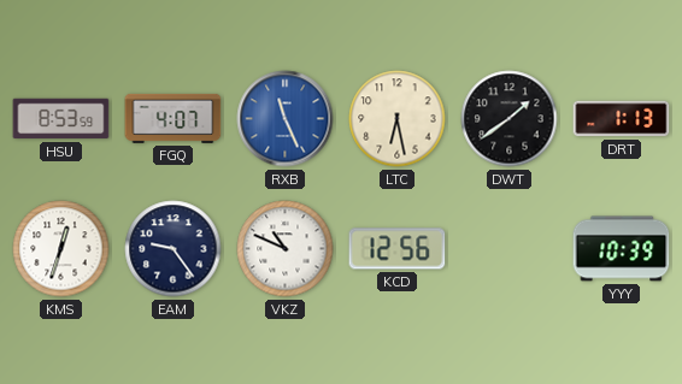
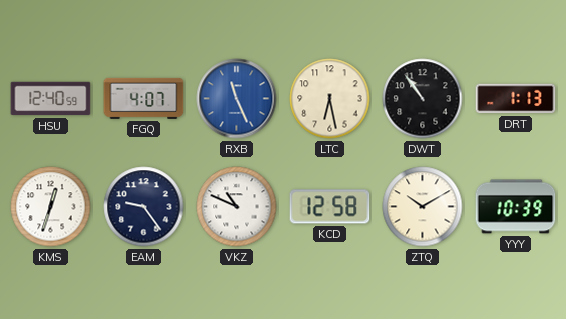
HSU: 8:53 -> 12:40 (51, 99)
DWT: 1:39 -> 10:54 (423, 99)
KCD: 12:56 -> 12:58 (330, 207)
ZTQ: none -> 10:10 (423, 207)
